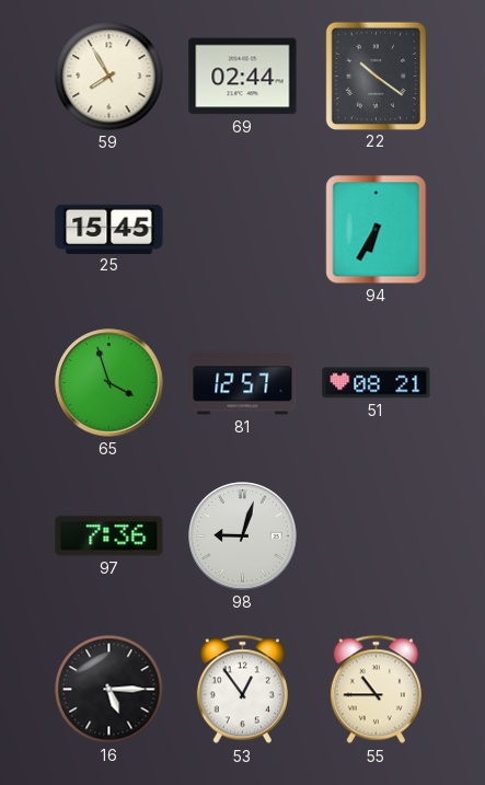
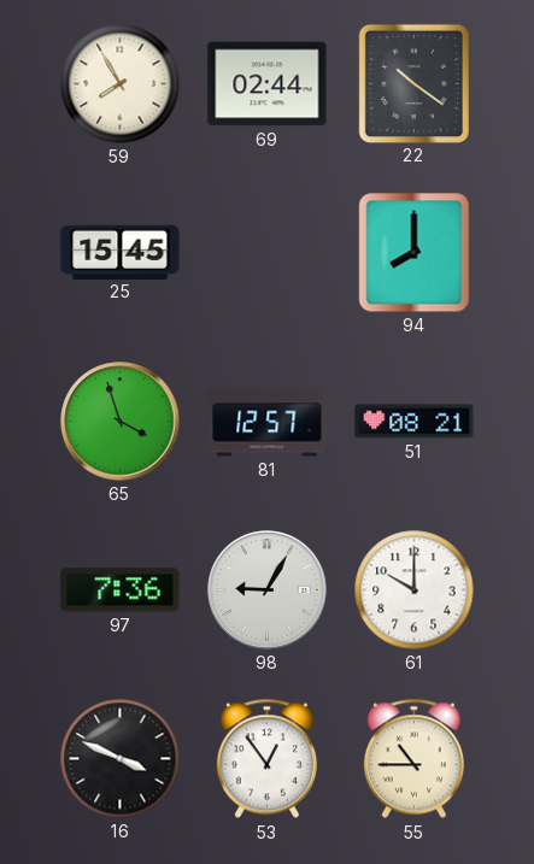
94: 6:35 -> 8:00 (415, 253)
98: 9:03 -> 9:05 (268, 590)
61: none -> 10:00 (415, 590)
16: 5:15 -> 3:49 (121, 759)
